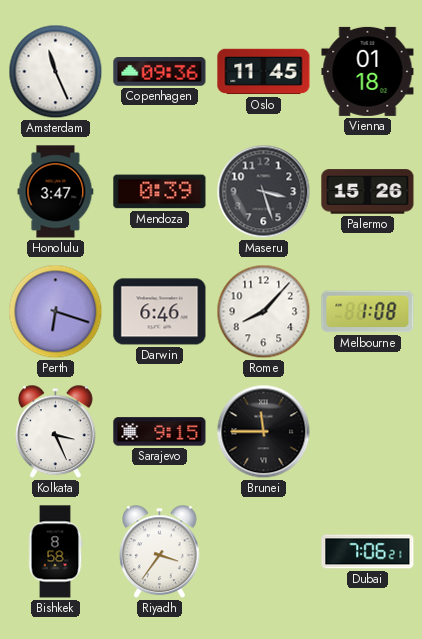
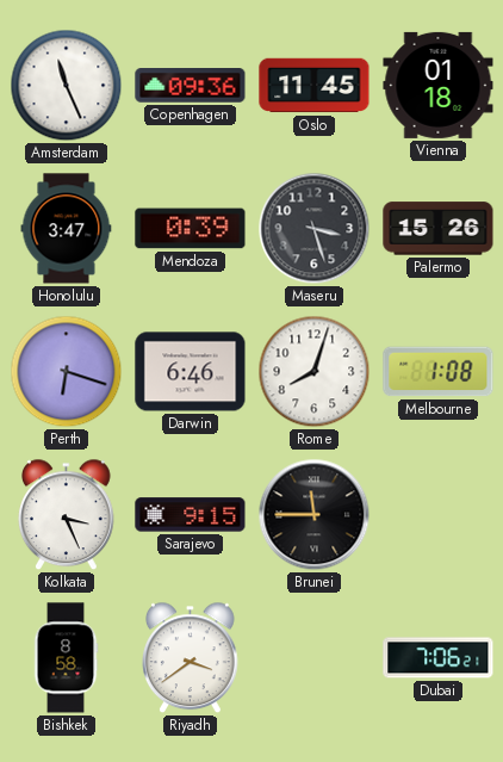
Rome: 8:07 -> 8:03 (315, 372)
Riyadh: 3:36 -> 3:39 (191, 658)
